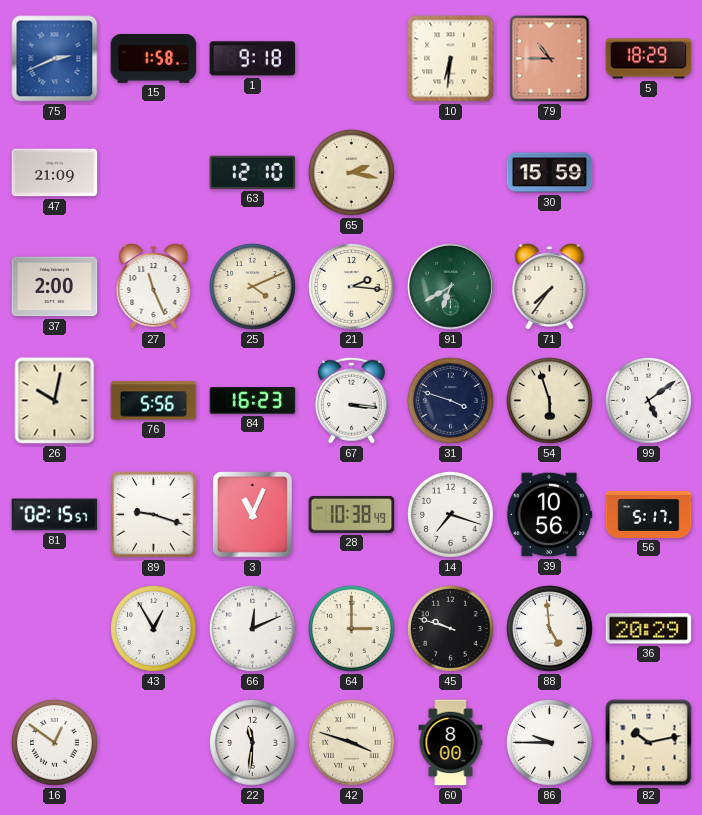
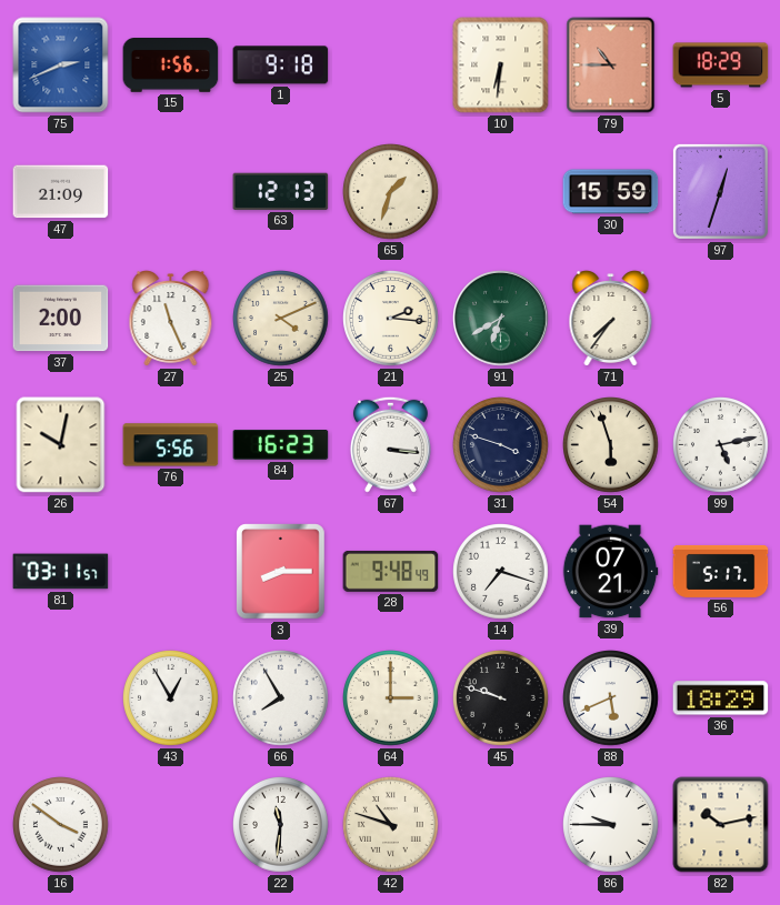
15: 1:58 -> 1:56 (171, 66)
63: 12:10 -> 12:13 (281, 191)
65: 2:17 -> 1:33 (391, 192)
97: none -> 12:33 (720, 191)
99: 5:09 -> 5:13 (721, 445)
81: 02:15 -> 03:11 (61, 572)
89: 9:18 -> none (154, 515)
3: 11:04 -> 8:15 (281, 572)
28: 10:38 -> 9:48 (391, 572)
39: 10:56 -> 07:21 (610, 572)
66: 12:11 -> 7:55 (281, 698)
88: 4:59 -> 5:41 (611, 698)
36: 20:29 -> 18:29 (721, 698)
16: 12:51 -> 3:51 (61, 825)
42: 3:48 -> 10:48 (391, 825)
60: 8:00 -> none (451, 743)
